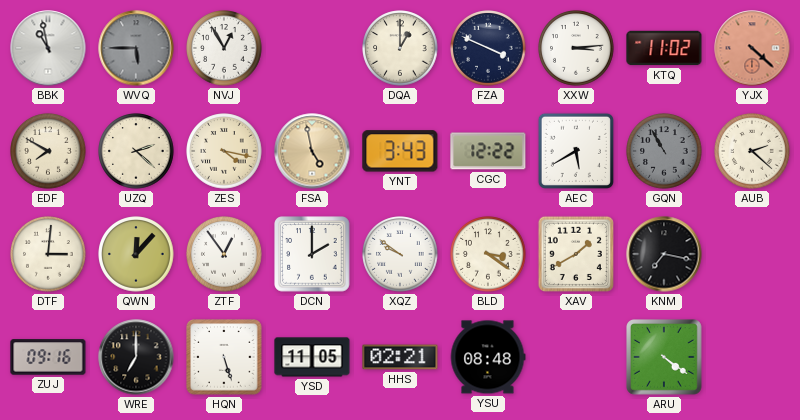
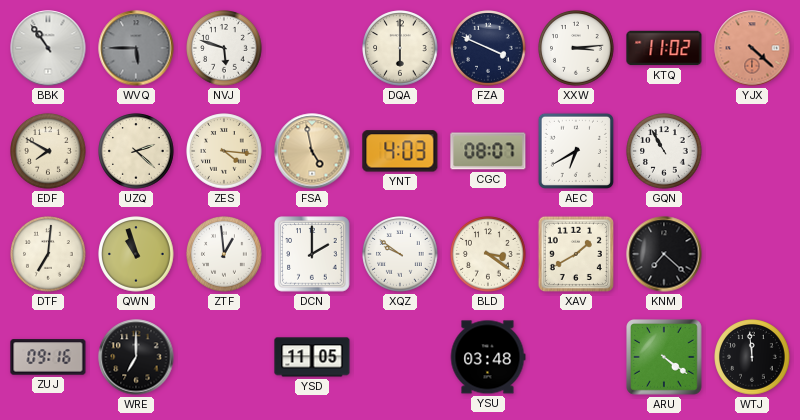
BBK: 10:58 -> 10:54 (48, 48)
NVJ: 12:55 -> 5:48 (224, 48)
DQA: 1:00 -> 6:00 (400, 48)
ZES: 4:17 -> 4:16 (224, 151)
YNT: 3:43 -> 4:03 (400, 151)
CGC: 12:22 -> 08:07 (488, 151)
AEC: 5:40 -> 6:40 (576, 151)
GQN dial: grey -> white (664, 151)
AUB: 2:22 -> none (752, 151)
DTF: 3:01 -> 7:01 (48, 254)
QWN: 12:07 -> 10:57 (136, 254)
ZTF: 12:54 -> 12:59 (224, 254)
KNM: 7:17 -> 7:22 (664, 254)
HQN: 5:27 -> none (224, 357)
HHS: 02:21 -> none (400, 357)
YSU: 08:48 -> 03:48 (488, 357)
WTJ: none -> 11:59 (752, 357)
